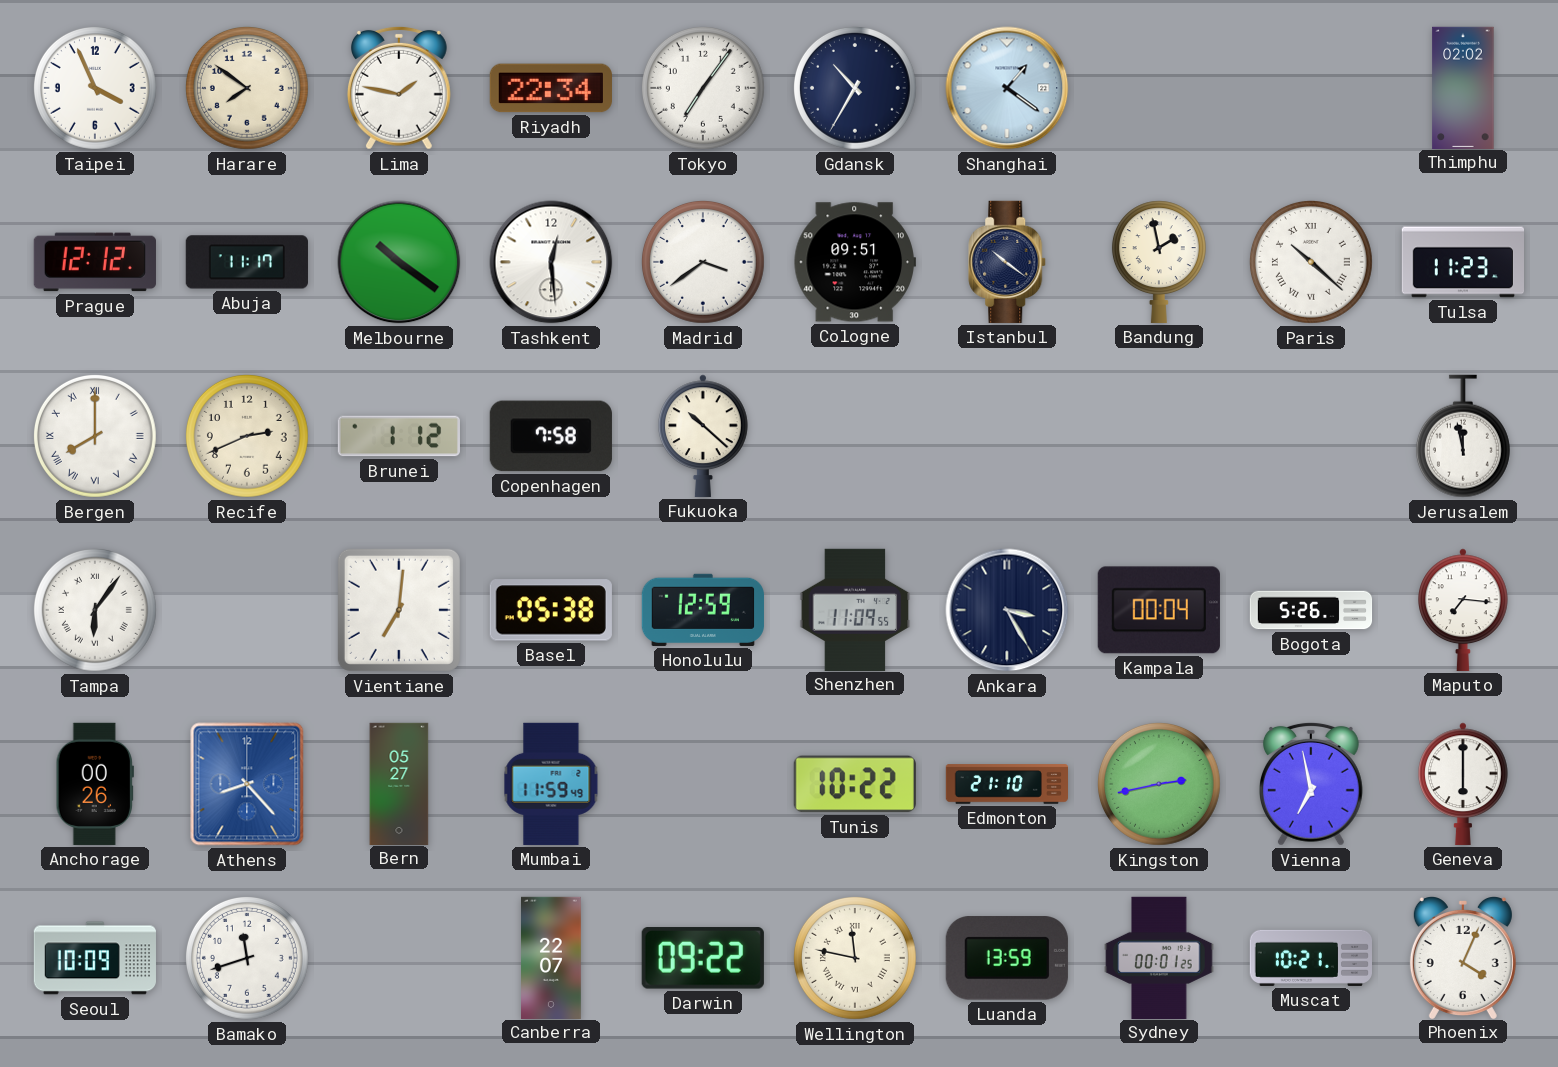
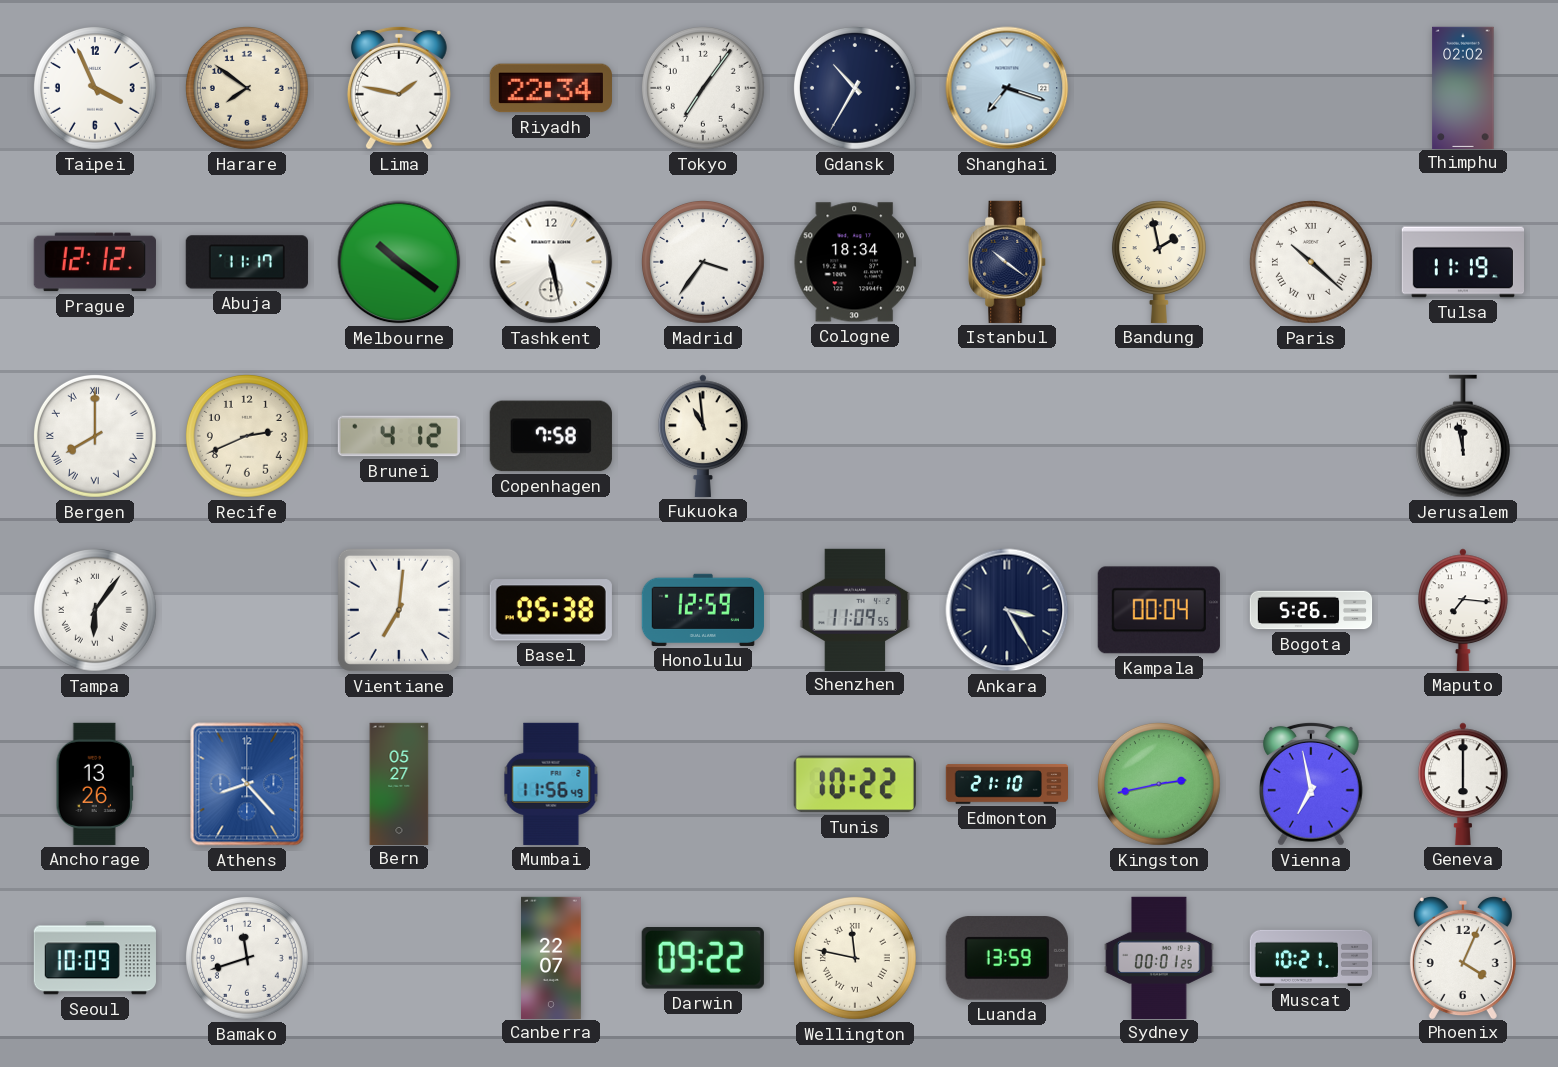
Shanghai: 1:21 -> 7:18 (1007, 88)
Tashkent: 12:29 -> 5:28 (551, 262)
Madrid: 3:39 -> 3:36 (703, 262)
Cologne: 09:51 -> 18:34 (855, 262)
Tulsa: 11:23 -> 11:19 (1462, 262)
Brunei: 1:12 -> 4:12 (399, 436)
Fukuoka: 10:22 -> 10:59 (704, 436)
Anchorage: 00:26 -> 13:26 (95, 784)
Mumbai: 11:59 -> 11:56 (551, 784)
